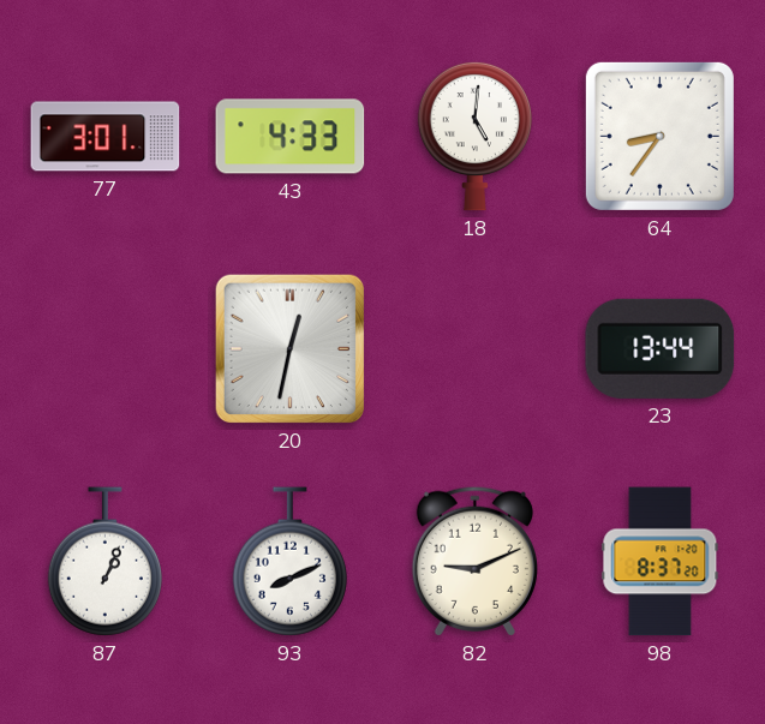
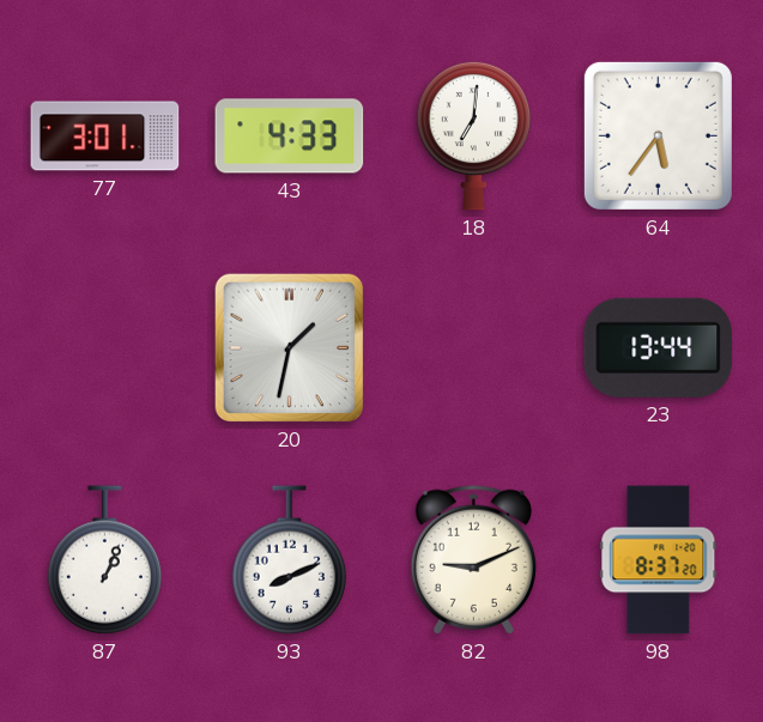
18: 5:01 -> 7:01 (473, 135)
64: 8:36 -> 5:36 (658, 135)
20: 12:32 -> 1:32 (289, 347)
